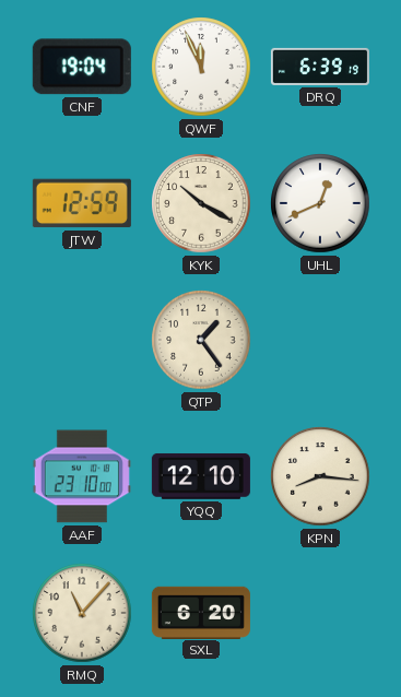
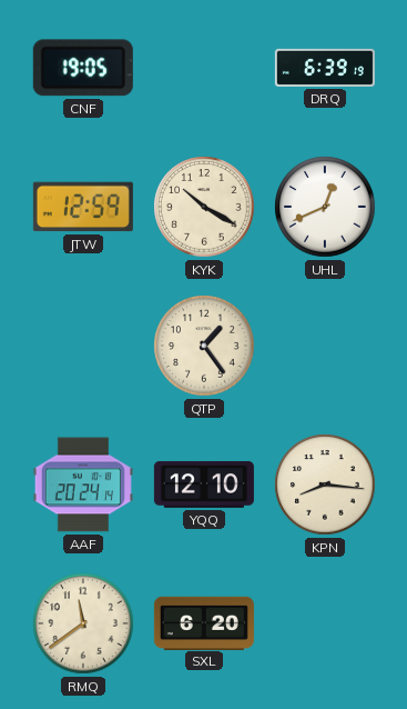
CNF: 19:04 -> 19:05 (83, 68)
QWF: 11:56 -> none (201, 67)
AAF: 23:10 -> 20:24 (83, 485)
RMQ: 11:07 -> 11:39 (83, 623)
